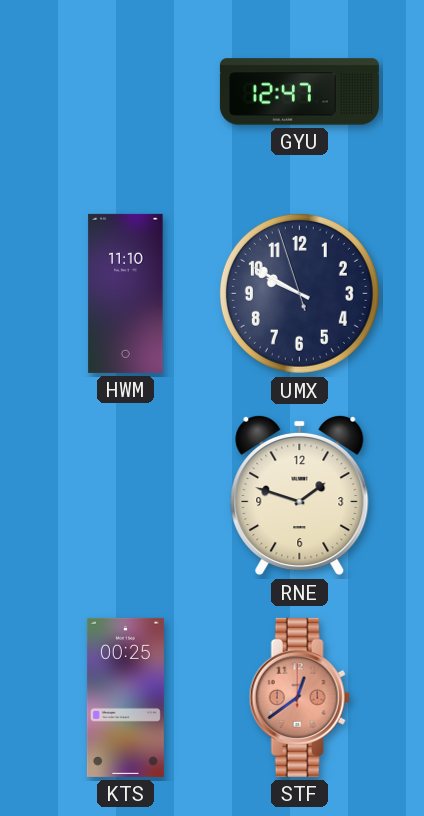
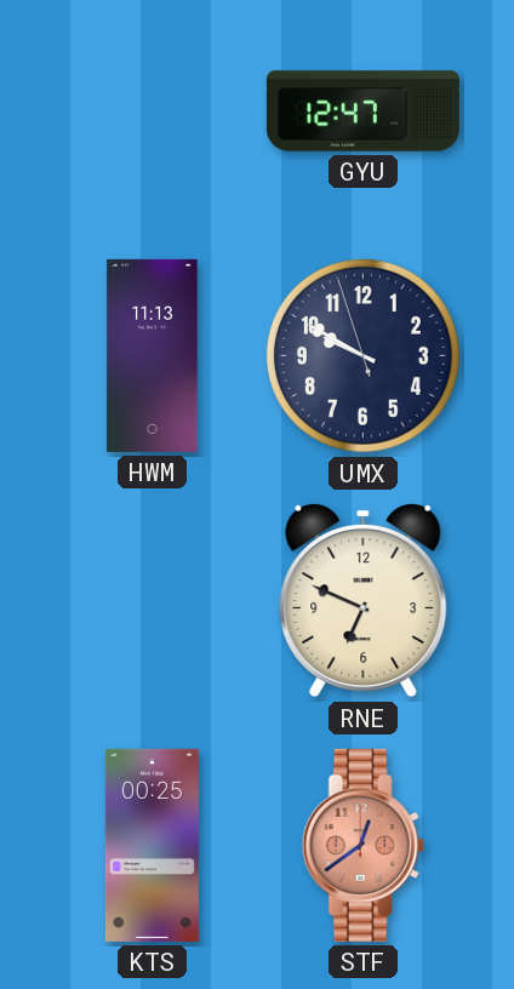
HWM: 11:10 -> 11:13 (153, 355)
RNE: 1:48 -> 6:49 (364, 600)
